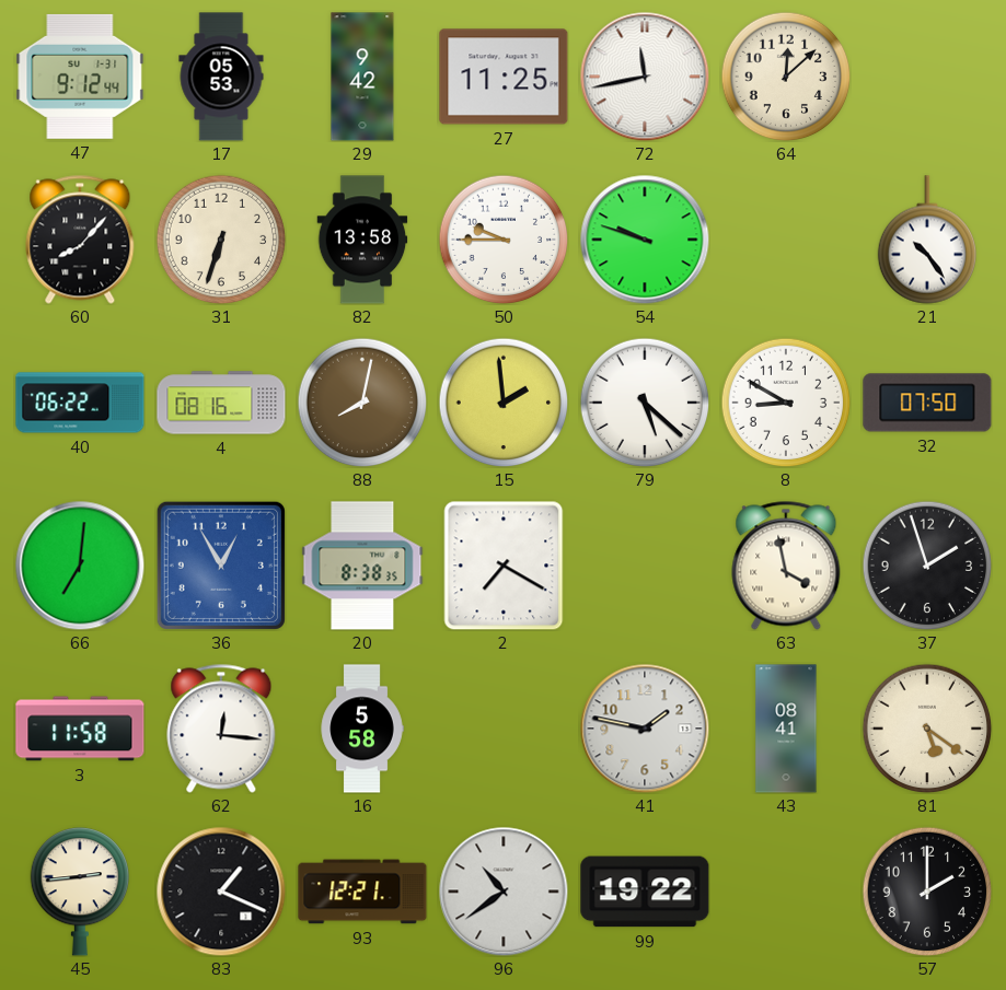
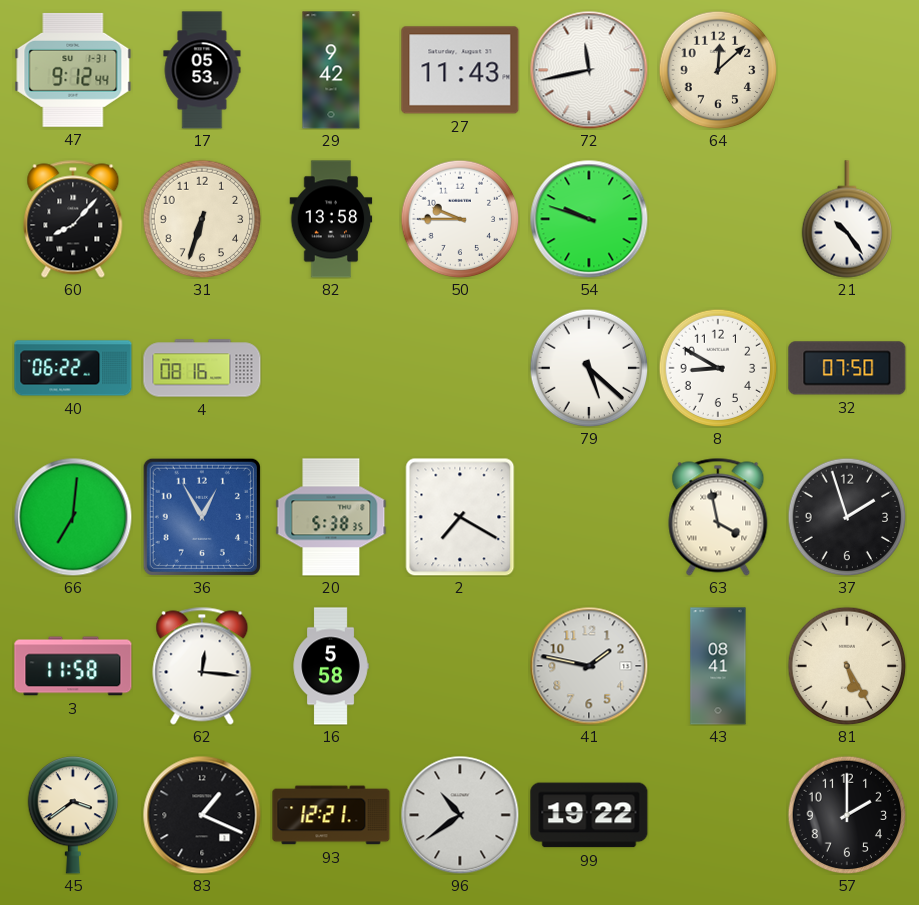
27: 11:25 -> 11:43 (460, 70)
88: 8:02 -> none (362, 403)
15: 1:59 -> none (504, 403)
20: 8:38 -> 5:38 (331, 517)
81: 5:21 -> 5:25 (847, 666)
45: 2:44 -> 3:39 (72, 815)
